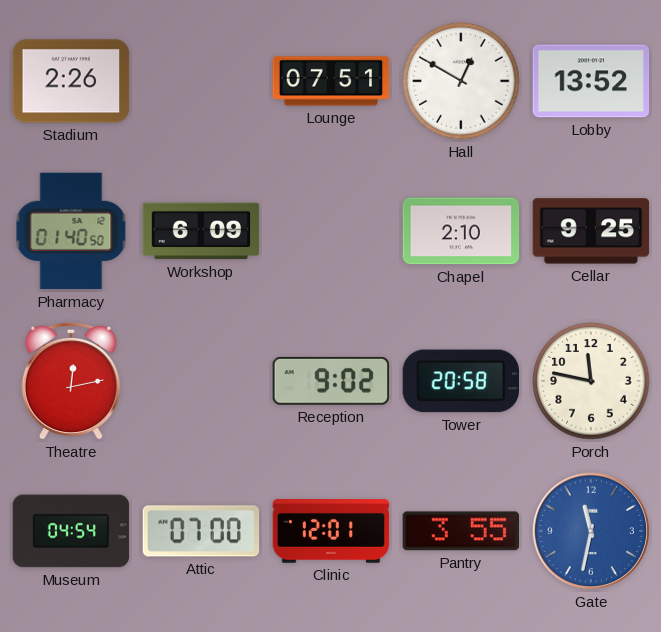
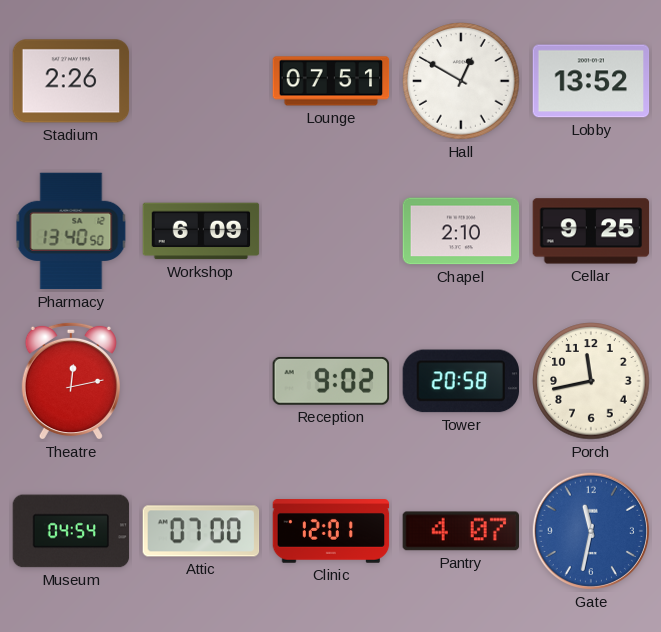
Pharmacy: 01:40 -> 13:40 (71, 231)
Porch: 11:47 -> 11:43 (591, 381)
Pantry: 3:55 -> 4:07 (460, 531)
